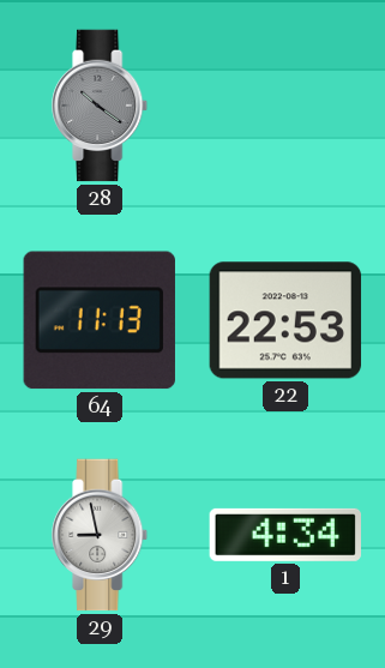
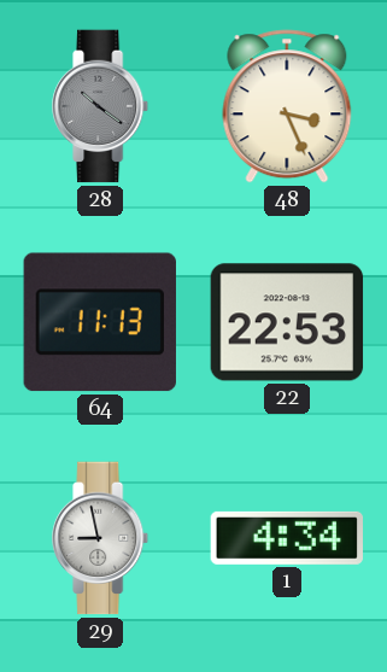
48: none -> 3:26 (287, 106)
